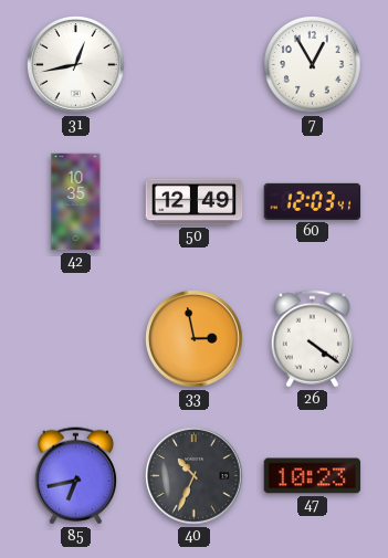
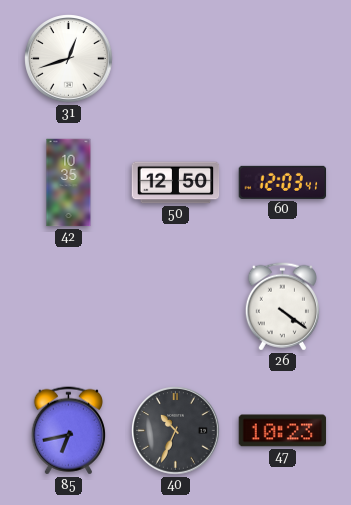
31: 12:43 -> 12:42 (69, 59)
7: 12:55 -> none (313, 65)
50: 12:49 -> 12:50 (176, 183)
33: 2:58 -> none (195, 339)
